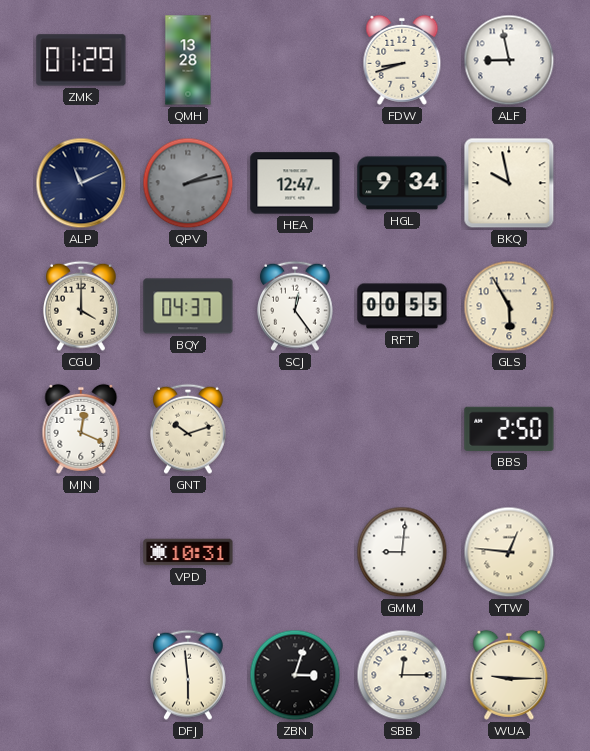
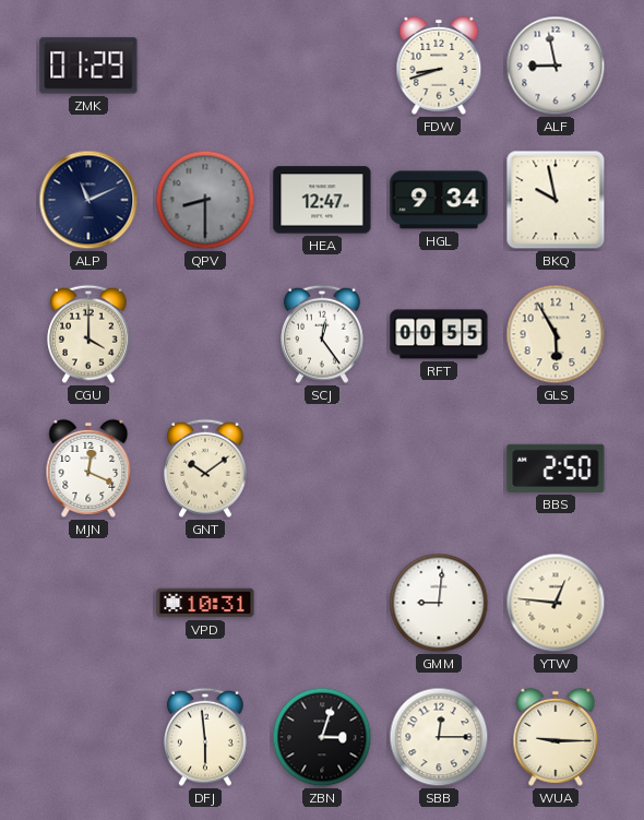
QMH: 13:28 -> none (188, 60)
QPV: 2:13 -> 8:30 (205, 200)
BQY: 04:37 -> none (188, 306)
GNT: 10:12 -> 10:09 (206, 468)
